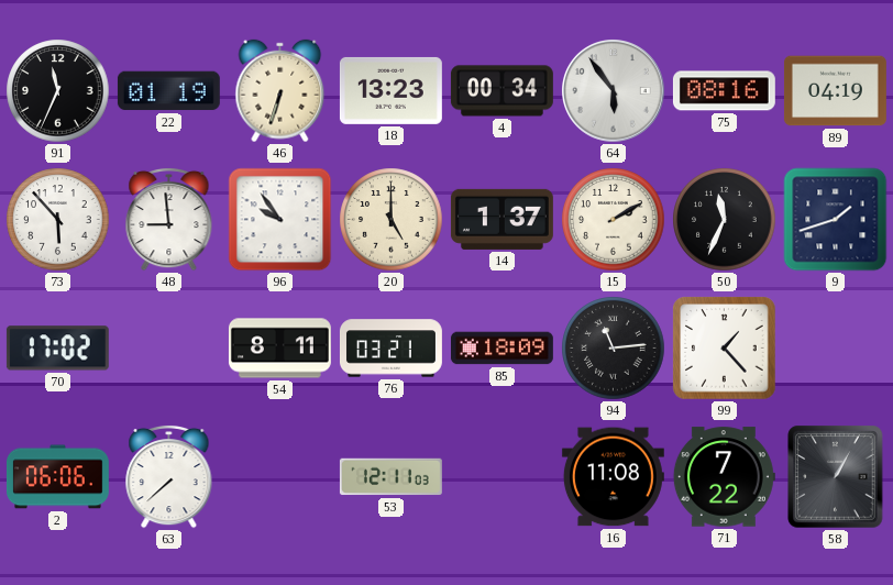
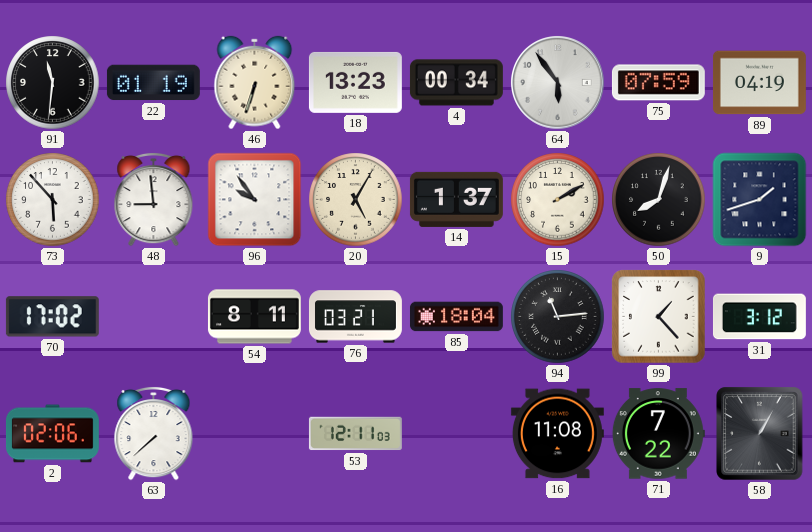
91: 11:34 -> 11:31 (53, 83)
75: 08:16 -> 07:59 (658, 83)
20: 5:00 -> 5:05 (356, 200)
50: 11:34 -> 8:03 (659, 200)
85: 18:09 -> 18:04 (456, 317)
31: none -> 3:12 (759, 317)
2: 06:06 -> 02:06 (52, 434)
